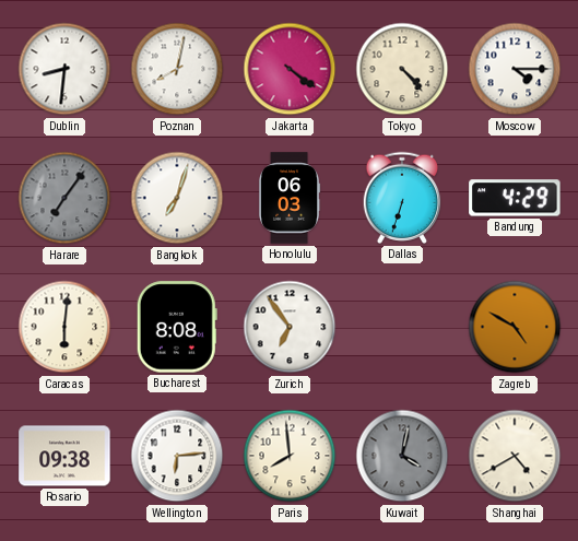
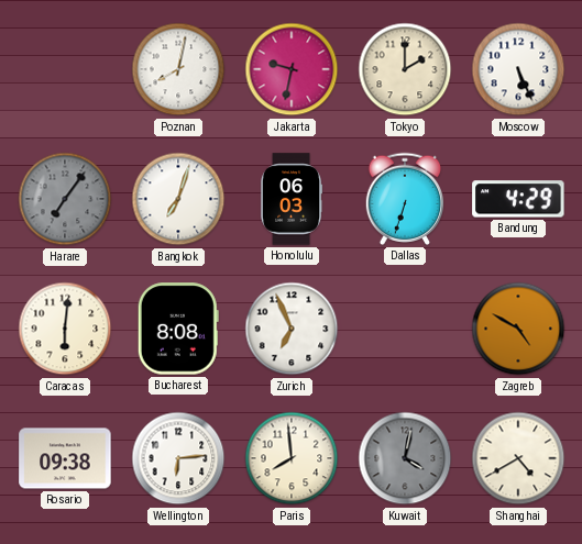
Dublin: 8:31 -> none (64, 69)
Jakarta: 4:21 -> 9:32 (292, 69)
Tokyo: 4:23 -> 2:00 (405, 69)
Moscow: 4:15 -> 5:26 (518, 69)
Zurich: 6:54 -> 6:56 (292, 329)
